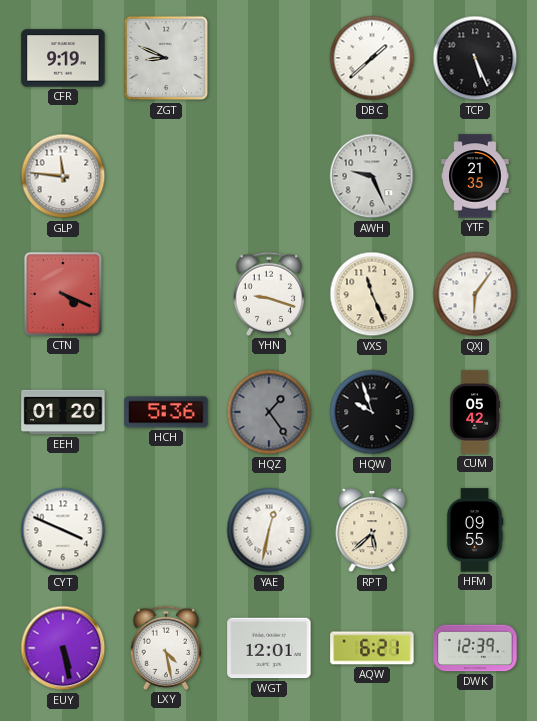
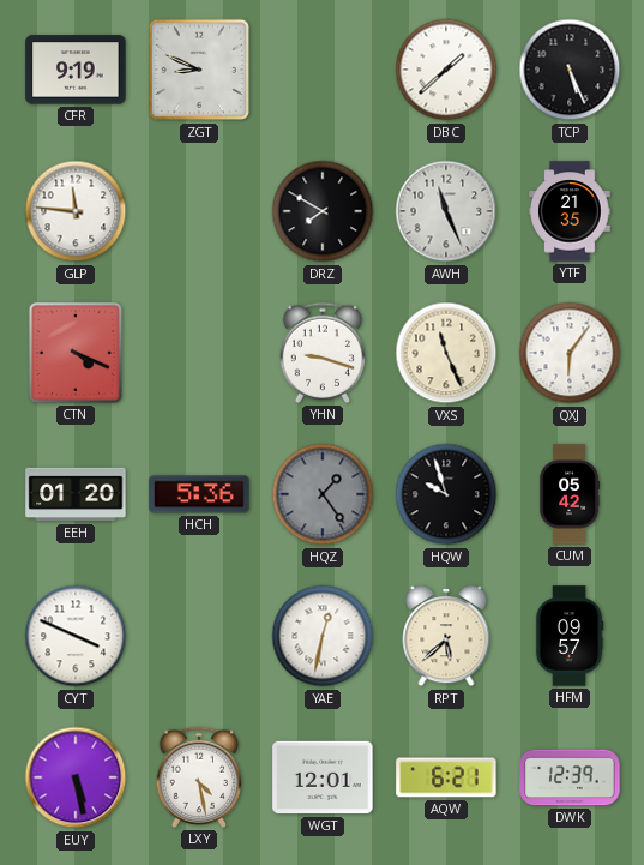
DRZ: none -> 7:50 (323, 211)
AWH: 9:26 -> 11:26 (446, 211)
HFM: 09:55 -> 09:57 (570, 636)
